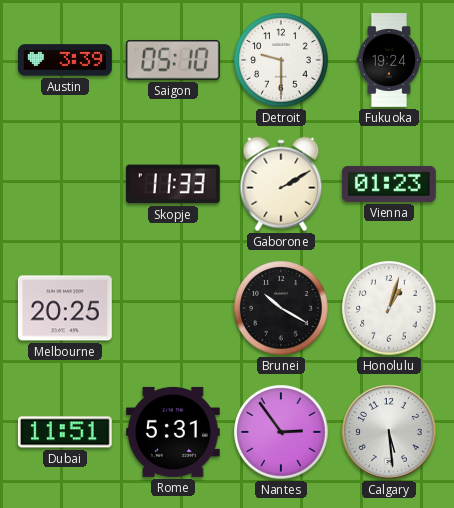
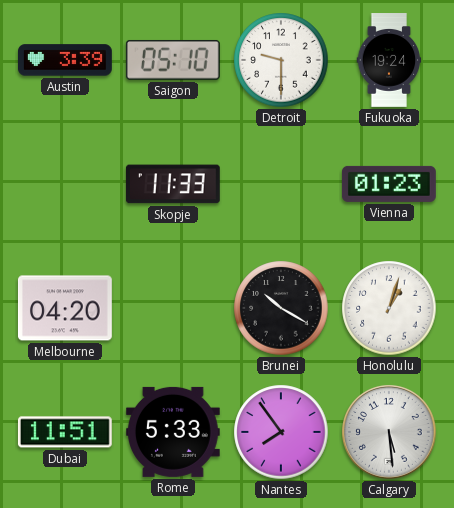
Gaborone: 2:10 -> none (281, 184)
Melbourne: 20:25 -> 04:20 (65, 308)
Rome: 5:31 -> 5:33 (173, 432)
Nantes: 2:54 -> 7:54 (281, 432)
